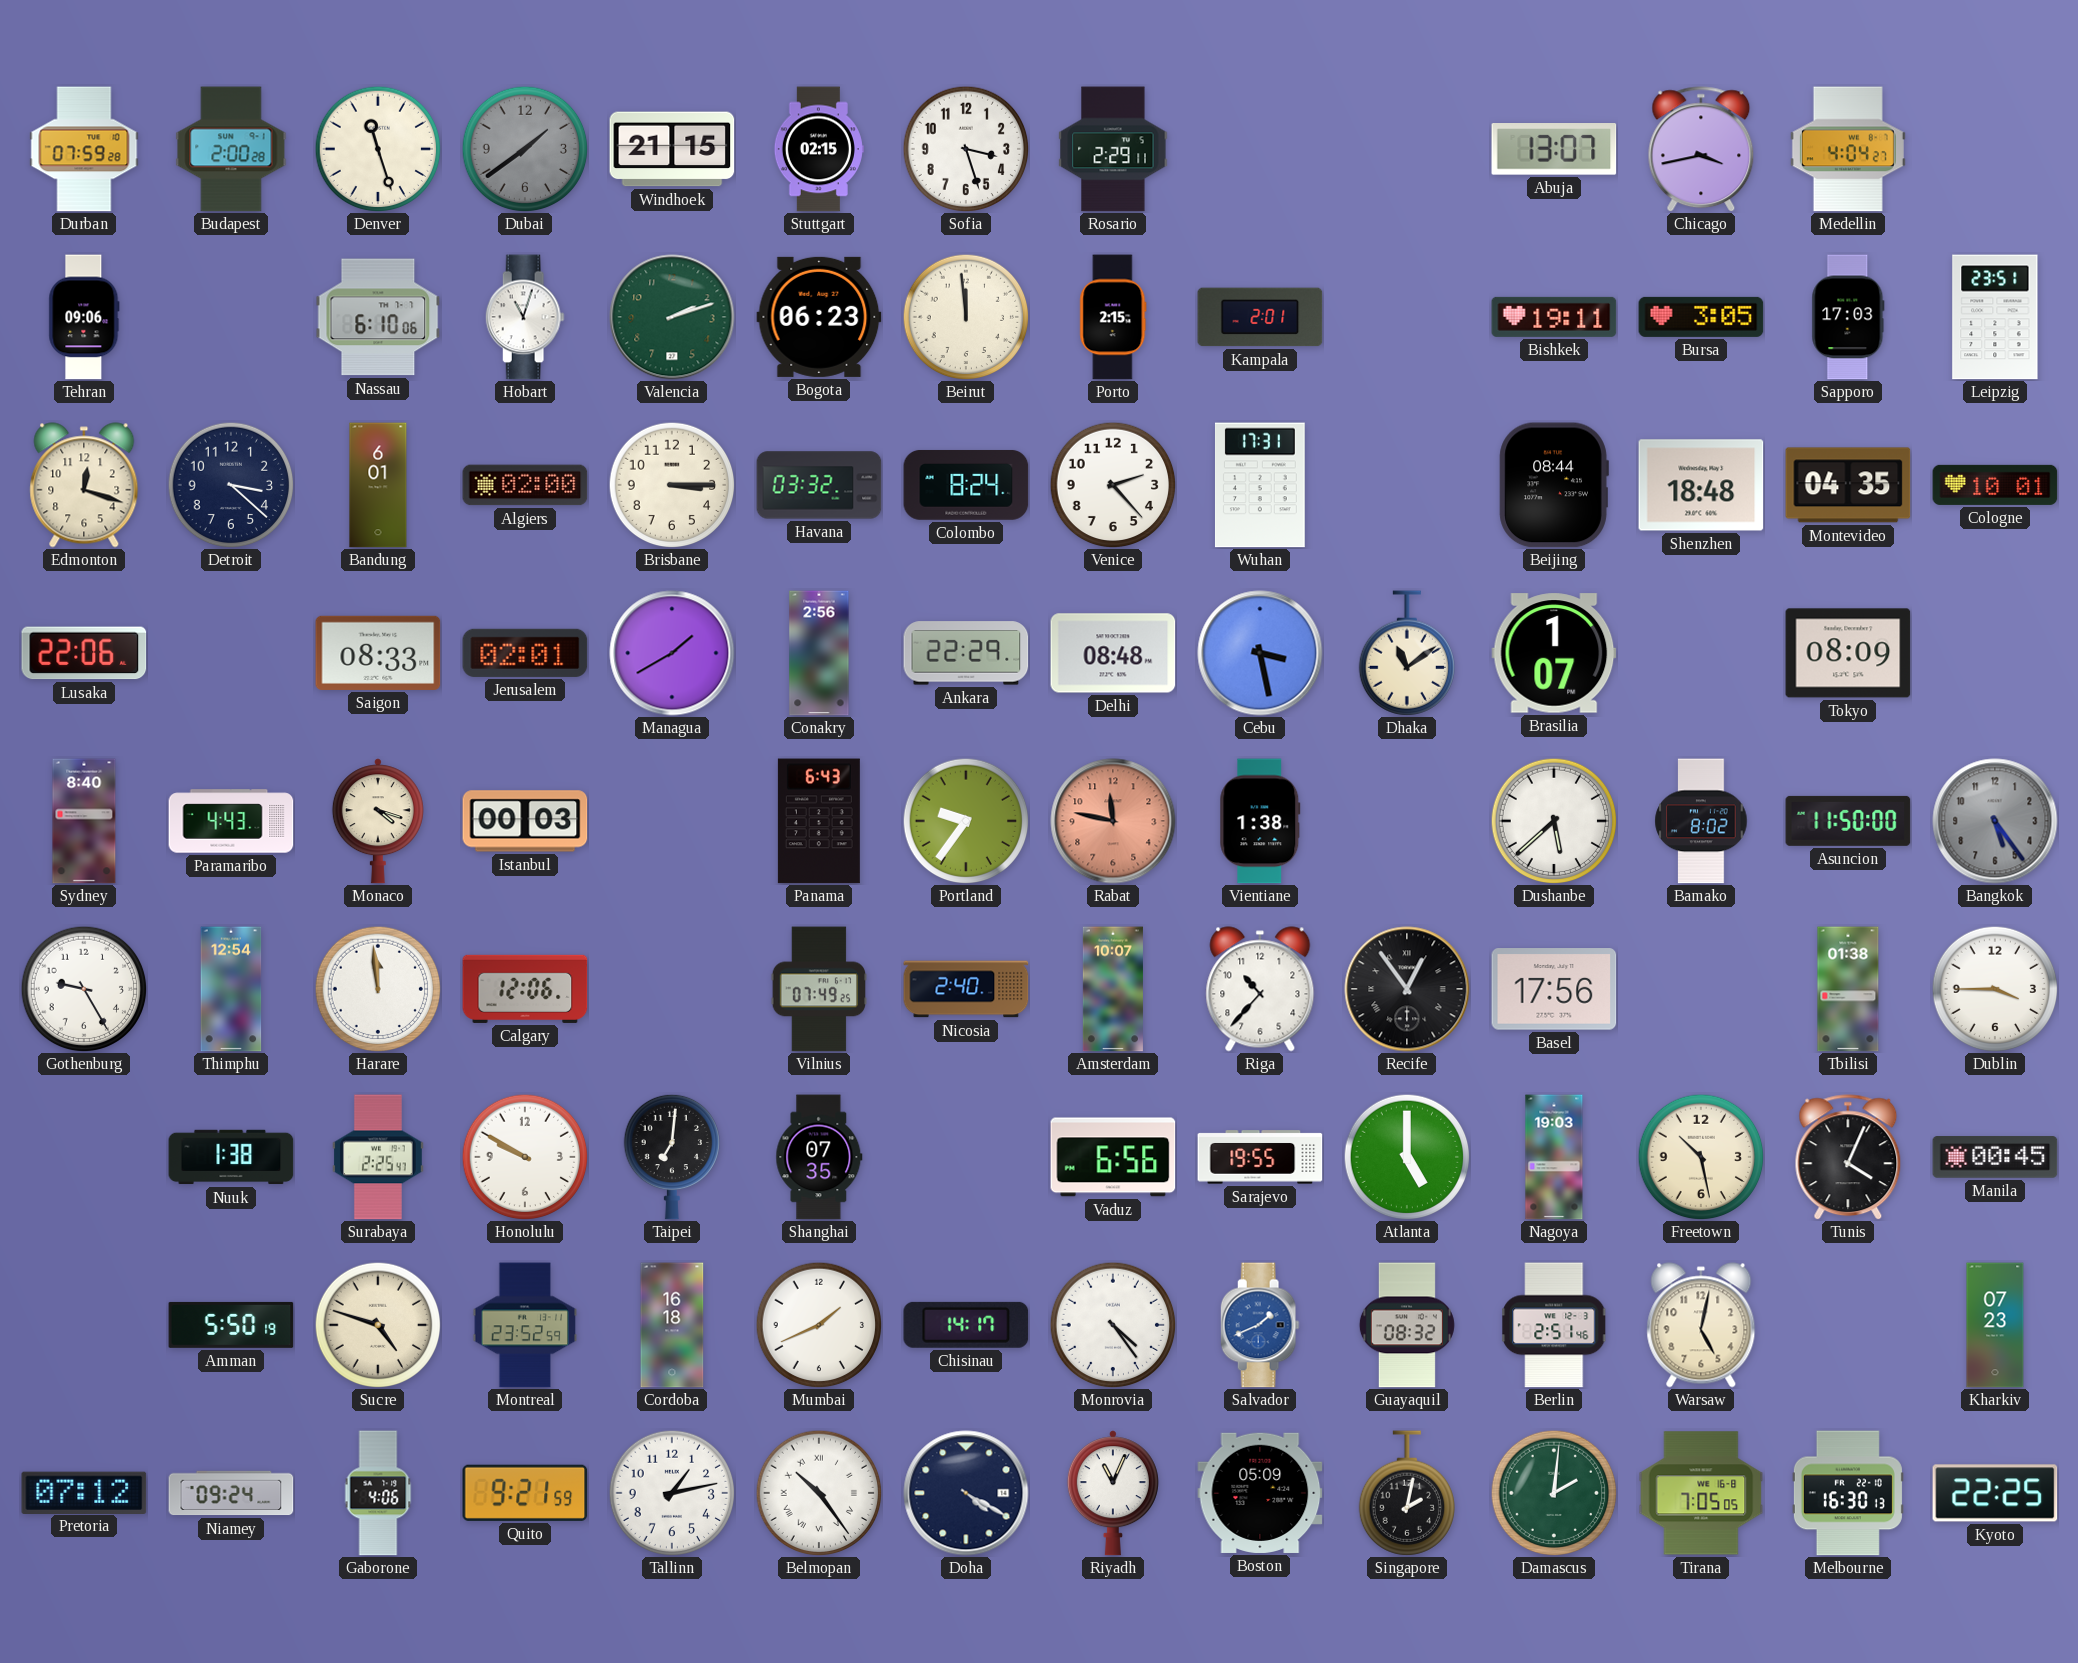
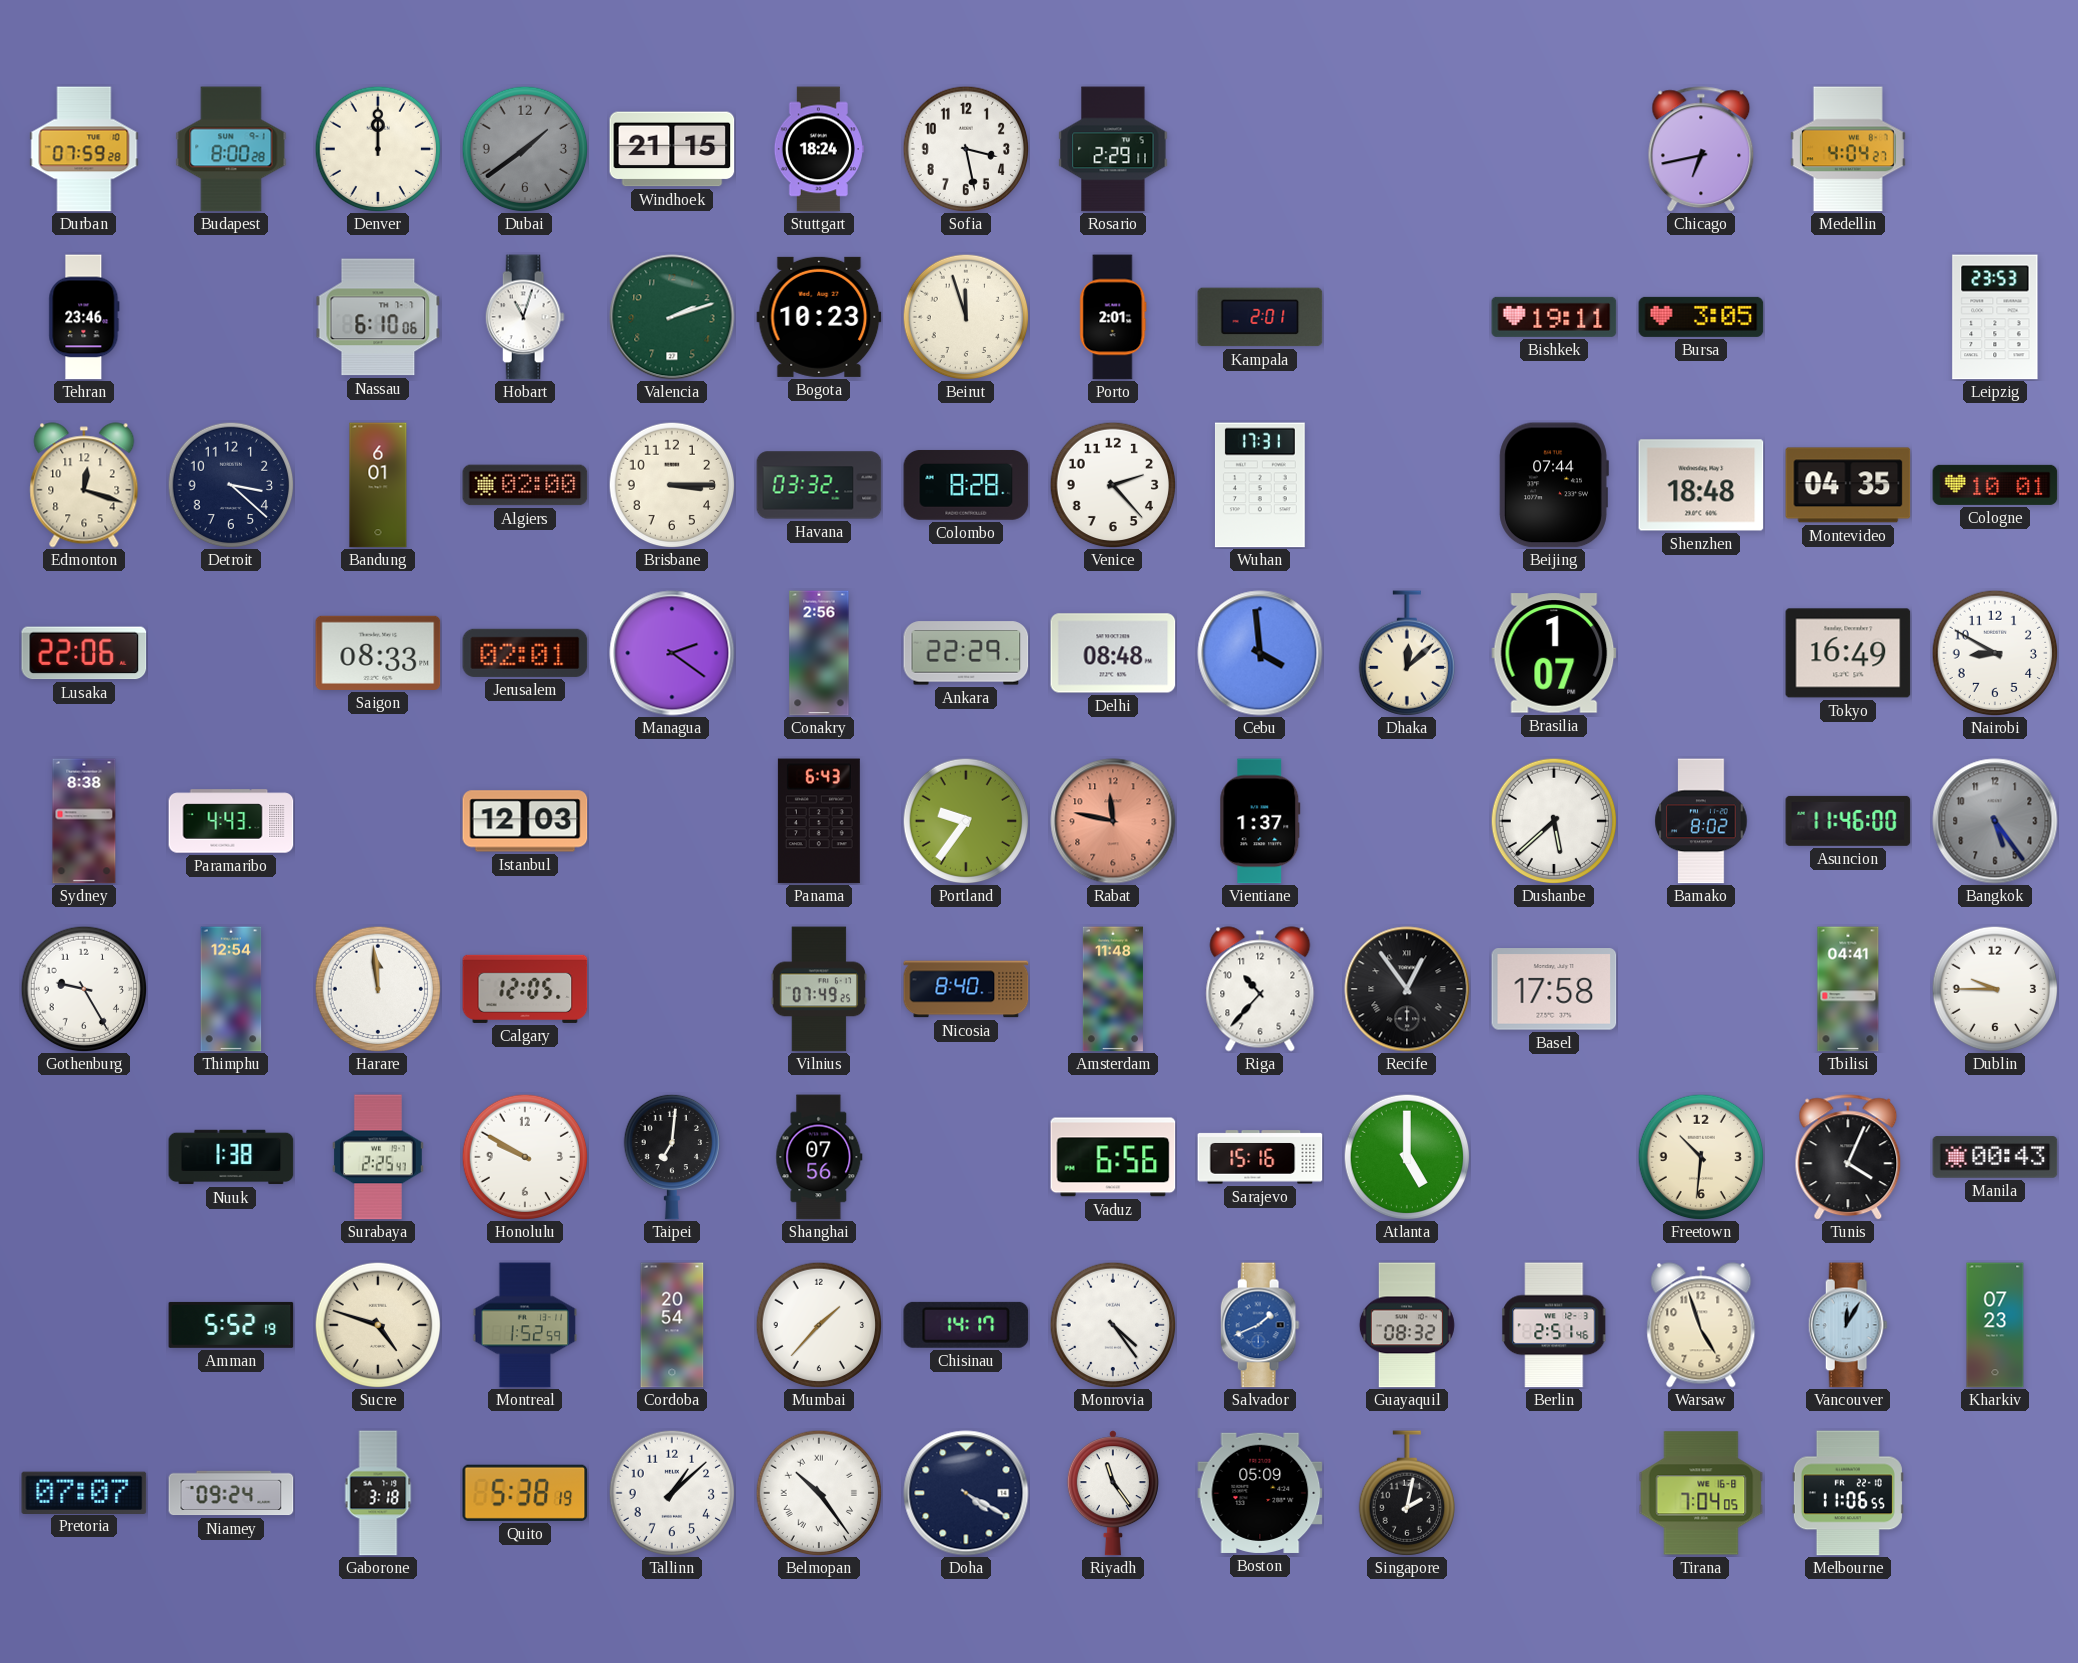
Budapest: 2:00 -> 8:00 (231, 149)
Denver: 11:27 -> 12:00 (378, 149)
Stuttgart: 02:15 -> 18:24 (819, 149)
Sofia: 3:27 -> 3:28 (966, 149)
Abuja: 13:07 -> none (1554, 149)
Chicago: 3:43 -> 6:43 (1701, 149)
Tehran: 09:06 -> 23:46 (84, 317)
Bogota: 06:23 -> 10:23 (819, 317)
Beirut: 11:59 -> 11:57 (966, 317)
Porto: 2:15 -> 2:01 (1113, 317)
Sapporo: 17:03 -> none (1848, 317)
Leipzig: 23:51 -> 23:53 (1995, 317)
Colombo: 8:24 -> 8:28 (966, 485)
Beijing: 08:44 -> 07:44 (1554, 485)
Managua: 1:40 -> 2:21 (672, 653)
Cebu: 3:28 -> 3:59 (1260, 653)
Dhaka: 11:09 -> 12:08 (1406, 653)
Tokyo: 08:09 -> 16:49 (1848, 653)
Nairobi: none -> 8:50 (1995, 653)
Sydney: 8:40 -> 8:38 (84, 821)
Monaco: 4:18 -> none (378, 821)
Istanbul: 00:03 -> 12:03 (525, 821)
Vientiane: 1:38 -> 1:37 (1260, 821)
Asuncion: 11:50 -> 11:46 (1848, 821)
Calgary: 12:06 -> 12:05 (525, 989)
Nicosia: 2:40 -> 8:40 (966, 989)
Amsterdam: 10:07 -> 11:48 (1113, 989)
Basel: 17:56 -> 17:58 (1554, 989)
Tbilisi: 01:38 -> 04:41 (1848, 989)
Dublin: 3:45 -> 9:45 (1995, 989)
Shanghai: 07:35 -> 07:56 (819, 1157)
Sarajevo: 19:55 -> 15:16 (1260, 1157)
Nagoya: 19:03 -> none (1554, 1157)
Freetown: 10:28 -> 10:31 (1701, 1157)
Manila: 00:45 -> 00:43 (1995, 1157)
Amman: 5:50 -> 5:52 (231, 1325)
Montreal: 23:52 -> 1:52 (525, 1325)
Cordoba: 16:18 -> 20:54 (672, 1325)
Mumbai: 1:41 -> 1:37 (819, 1325)
Warsaw: 5:02 -> 4:57 (1701, 1325)
Vancouver: none -> 12:05 (1848, 1325)
Pretoria: 07:12 -> 07:07 (84, 1492)
Gaborone: 4:06 -> 3:18 (378, 1493)
Quito: 9:21 -> 5:38 (525, 1493)
Tallinn: 1:13 -> 1:08 (672, 1493)
Riyadh: 11:04 -> 11:24 (1113, 1493)
Damascus: 2:01 -> none (1554, 1493)
Tirana: 7:05 -> 7:04 (1701, 1493)
Melbourne: 16:30 -> 11:06 (1848, 1493)
Kyoto: 22:25 -> none (1995, 1493)
